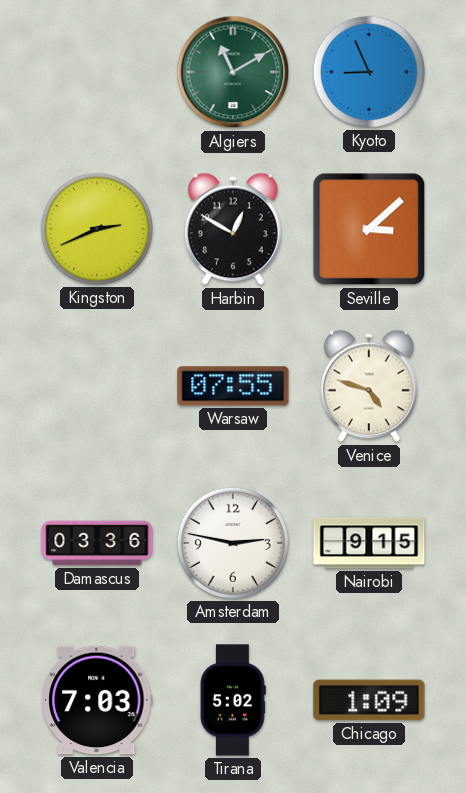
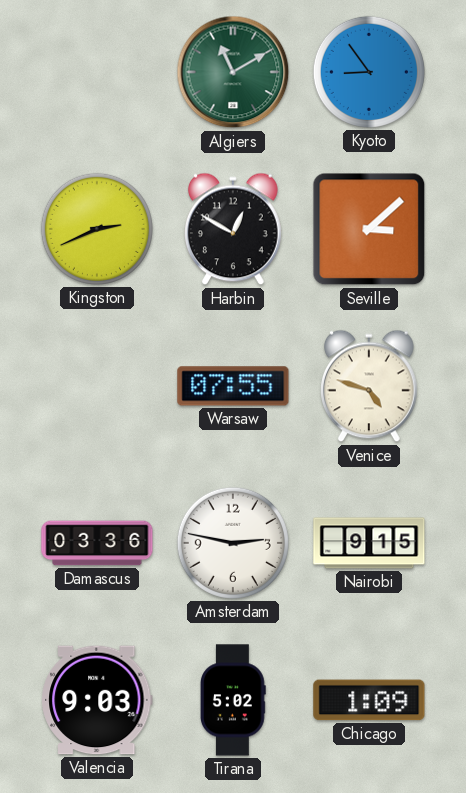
Kyoto: 8:56 -> 8:54 (369, 72)
Valencia: 7:03 -> 9:03 (97, 700)
